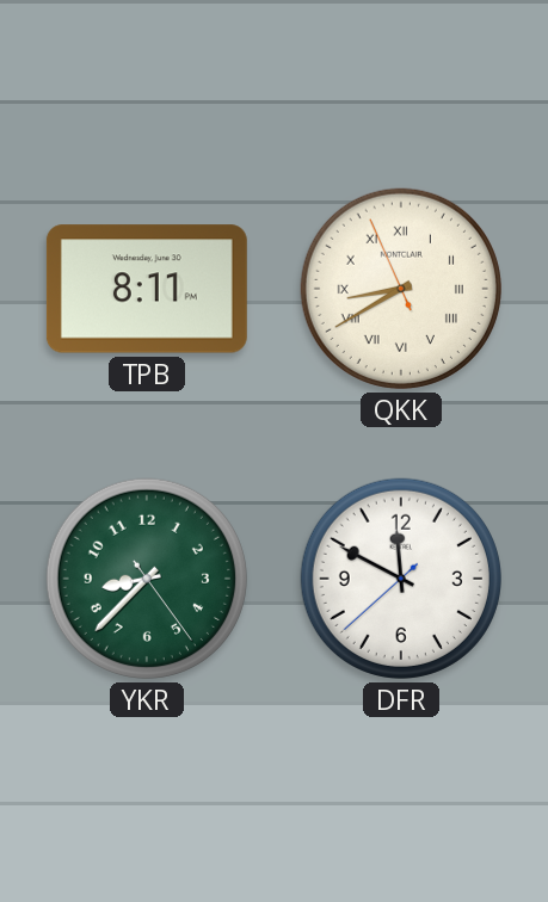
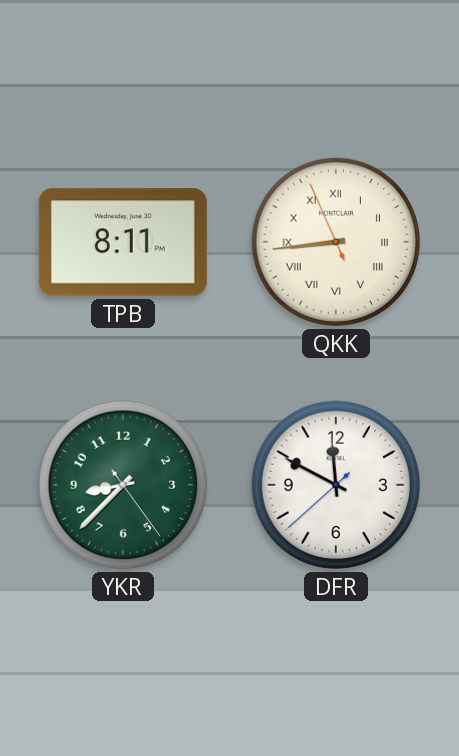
QKK: 8:39 -> 8:43 (336, 242)
